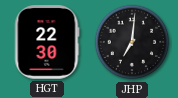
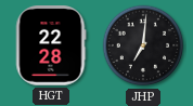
HGT: 22:30 -> 22:28 (51, 45)
